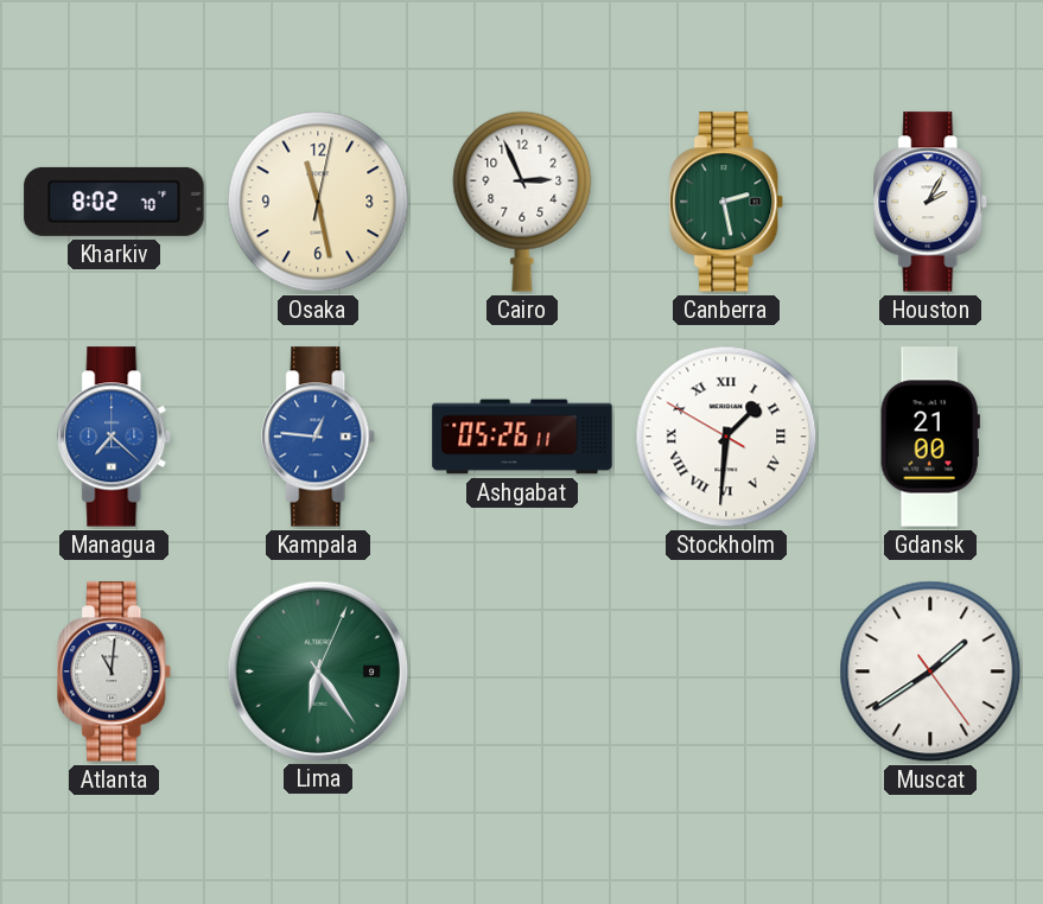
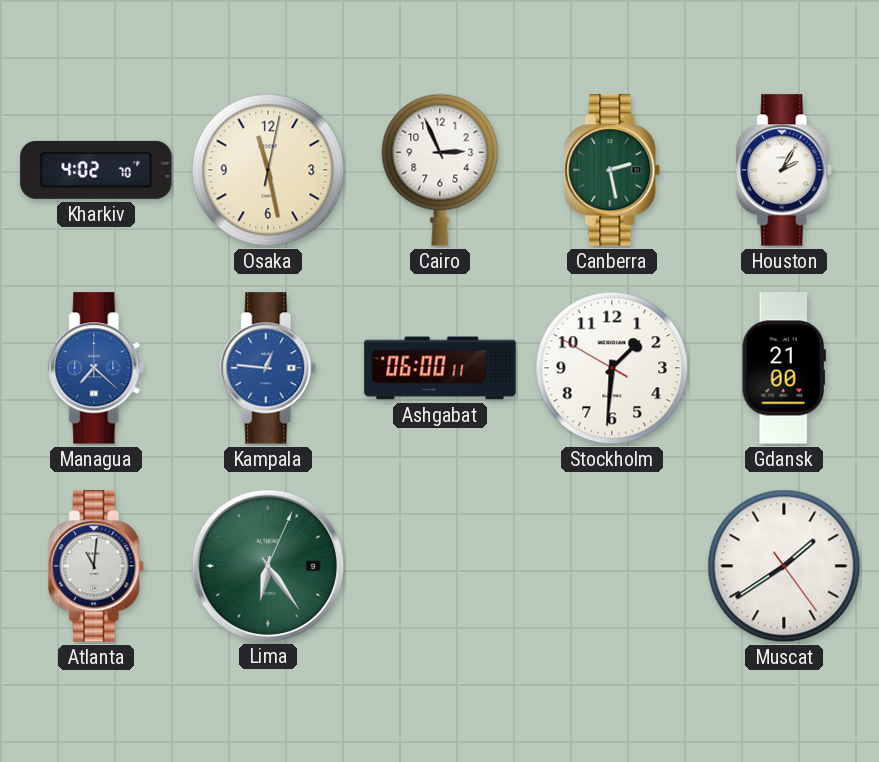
Kharkiv: 8:02 -> 4:02 (96, 170)
Ashgabat: 05:26 -> 06:00 (440, 368)
Stockholm numerals: Roman -> Arabic (612, 368)
